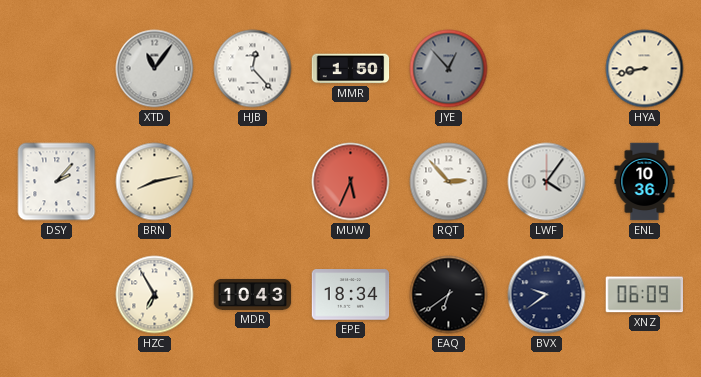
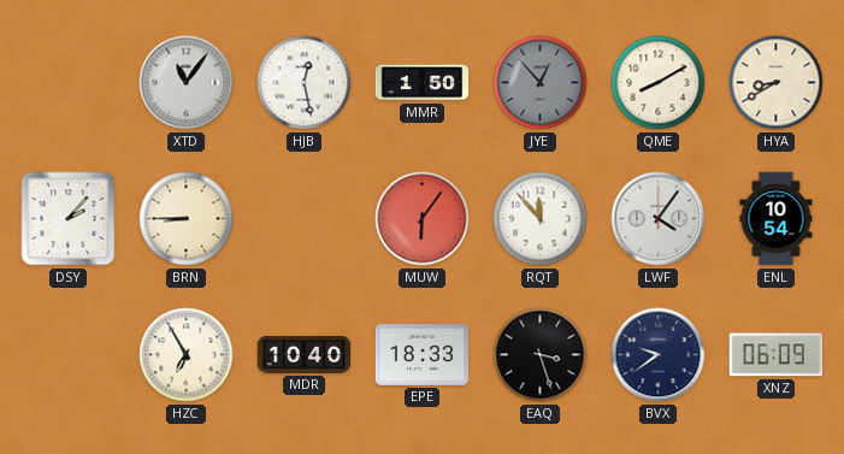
HJB: 12:23 -> 12:28 (305, 83)
QME: none -> 8:10 (659, 83)
HYA: 8:43 -> 8:40 (777, 83)
BRN: 8:13 -> 8:45 (187, 219)
MUW: 5:34 -> 6:06 (423, 219)
RQT: 2:53 -> 11:53 (541, 219)
ENL: 10:36 -> 10:54 (777, 219)
MDR: 10:43 -> 10:40 (305, 354)
EPE: 18:34 -> 18:33 (423, 355)
EAQ: 6:39 -> 3:27 (541, 355)
